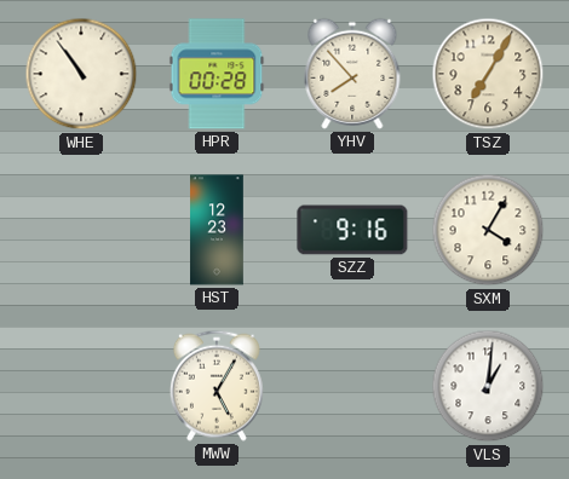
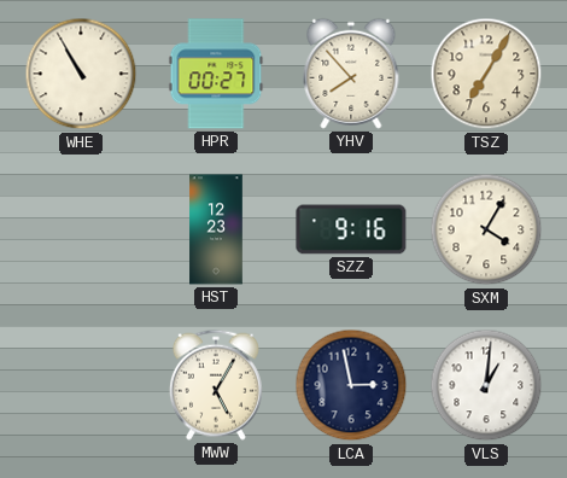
WHE: 10:54 -> 10:55 (81, 74)
HPR: 00:28 -> 00:27 (216, 74)
LCA: none -> 2:58 (351, 385)
